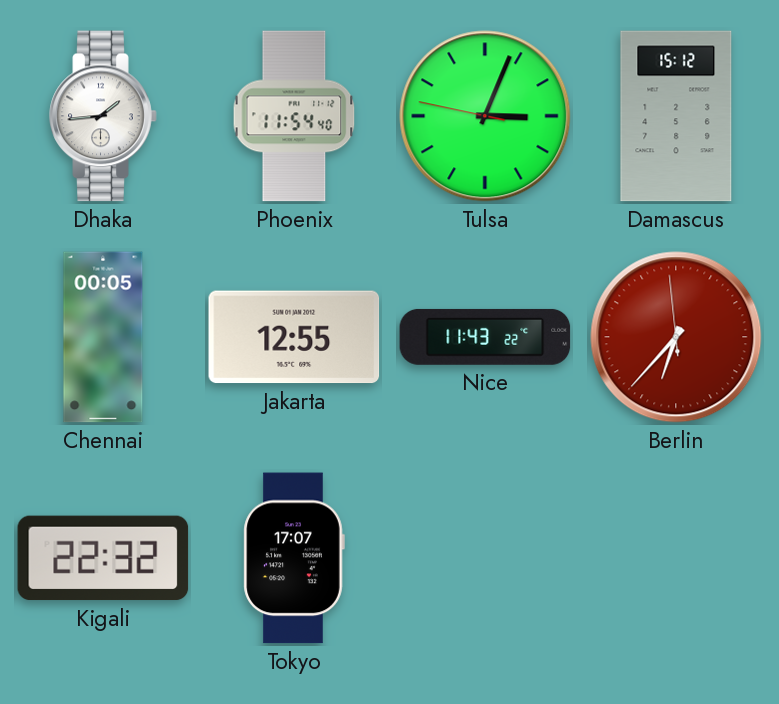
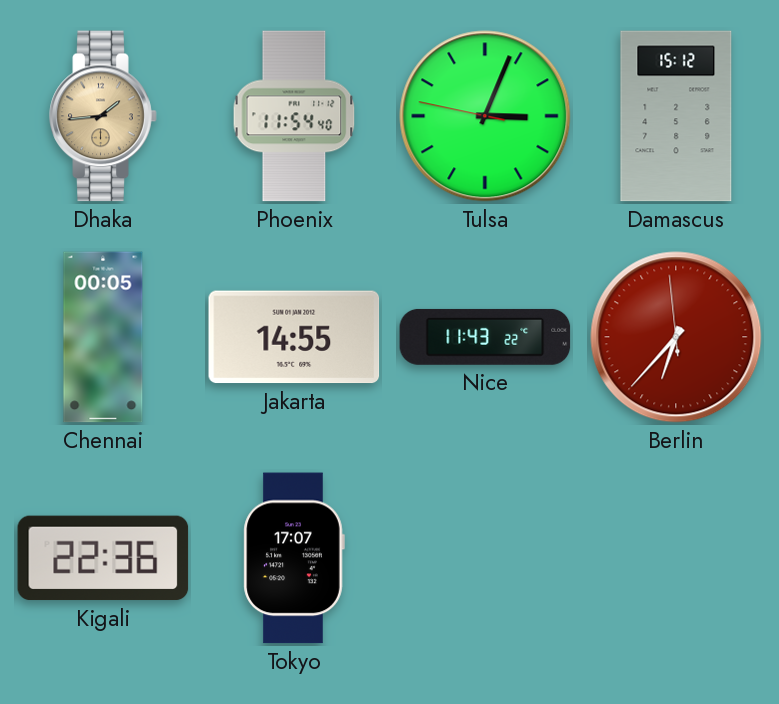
Dhaka dial: white -> champagne (103, 116)
Jakarta: 12:55 -> 14:55 (294, 337)
Kigali: 22:32 -> 22:36 (103, 558)
